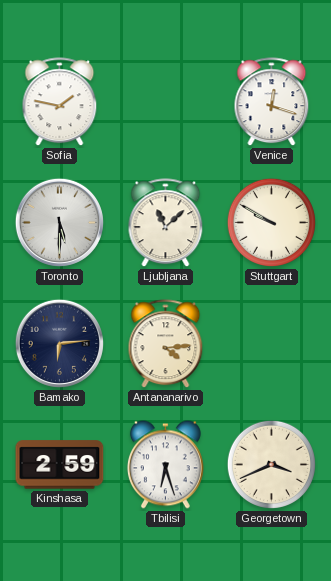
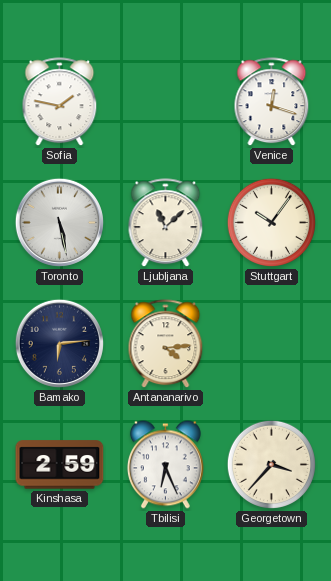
Toronto: 5:30 -> 5:28 (59, 222)
Stuttgart: 9:50 -> 10:06 (271, 222)
Tbilisi: 6:27 -> 6:26 (165, 465)
Georgetown: 3:41 -> 3:37 (271, 464)
